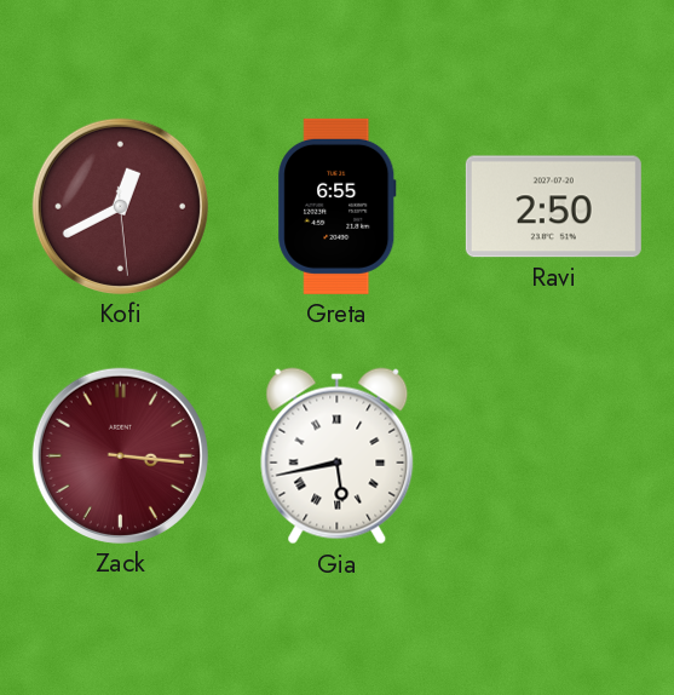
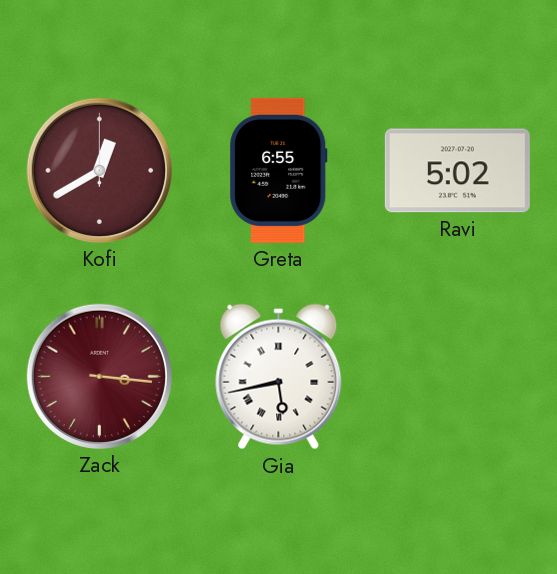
Kofi: 12:40:29 -> 12:40:00 (99, 170)
Ravi: 2:50 -> 5:02 (457, 171)
